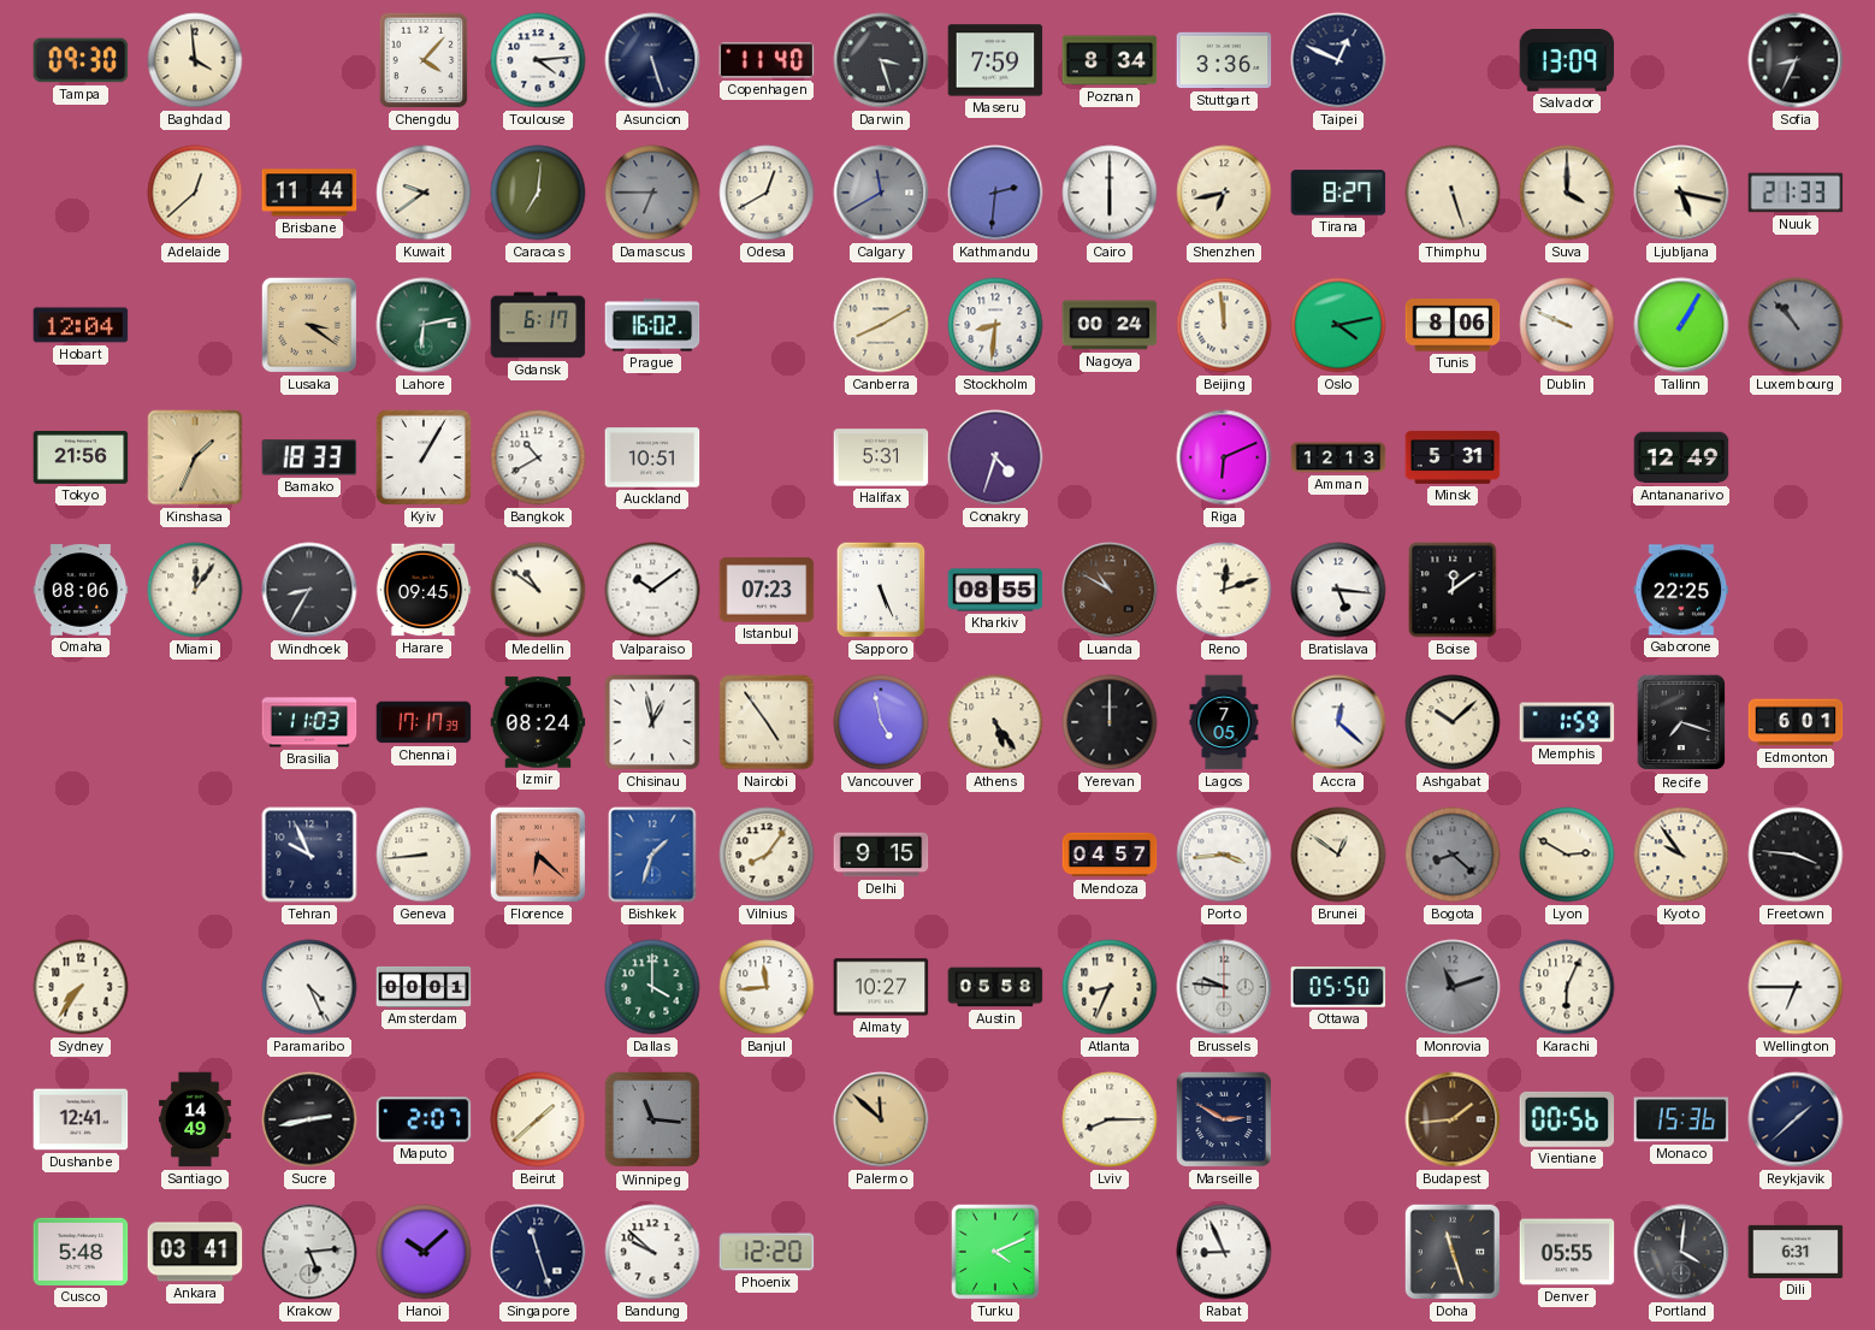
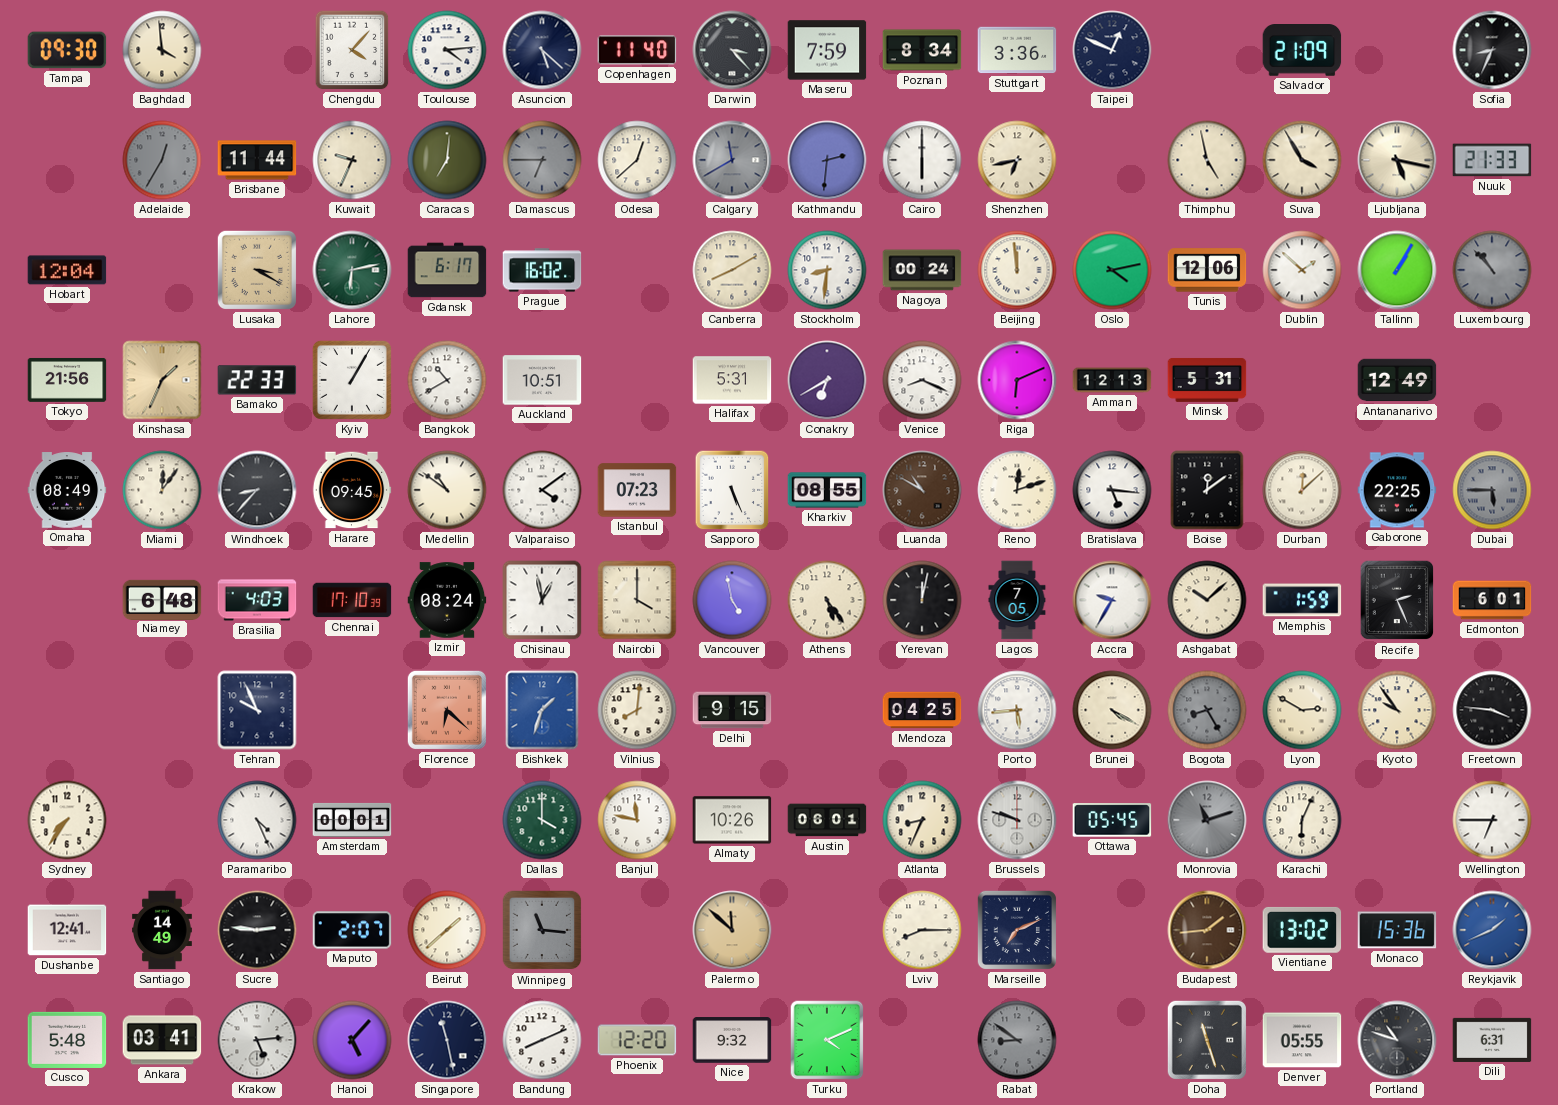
Asuncion: 5:27 -> 5:22 (542, 50)
Darwin: 3:27 -> 3:23 (732, 50)
Salvador: 13:09 -> 21:09 (1302, 51)
Adelaide: 12:38 -> 12:35 (162, 160)
Adelaide dial: cream -> grey (162, 160)
Kuwait: 9:39 -> 9:34 (352, 160)
Odesa: 12:40 -> 12:38 (637, 160)
Tirana: 8:27 -> none (1338, 193)
Thimphu: 5:27 -> 4:58 (1207, 160)
Suva: 4:00 -> 3:55 (1302, 160)
Lusaka: 3:21 -> 3:20 (257, 270)
Tunis: 8:06 -> 12:06 (1207, 270)
Dublin: 9:49 -> 1:52 (1302, 270)
Bamako: 18:33 -> 22:33 (257, 380)
Conakry: 4:33 -> 6:40 (827, 380)
Venice: none -> 8:19 (922, 380)
Omaha: 08:06 -> 08:49 (67, 490)
Windhoek: 8:35 -> 8:37 (257, 490)
Valparaiso: 10:09 -> 4:09 (542, 490)
Durban: none -> 12:08 (1302, 490)
Dubai: none -> 5:45 (1492, 490)
Niamey: none -> 6:48 (162, 599)
Brasilia: 11:03 -> 4:03 (257, 600)
Chennai: 17:17 -> 17:10 (352, 600)
Nairobi: 4:54 -> 4:00 (637, 600)
Yerevan: 12:00 -> 12:02 (922, 600)
Accra: 12:22 -> 9:35 (1112, 600)
Recife: 7:18 -> 2:26 (1397, 600)
Geneva: 8:44 -> none (424, 855)
Vilnius: 8:06 -> 8:01 (637, 710)
Mendoza: 04:57 -> 04:25 (922, 710)
Porto: 3:44 -> 5:44 (1017, 710)
Brunei: 12:51 -> 4:20 (1112, 710)
Bogota: 8:22 -> 8:25 (1207, 710)
Banjul: 11:44 -> 11:47 (637, 820)
Almaty: 10:27 -> 10:26 (732, 820)
Austin: 05:58 -> 06:01 (827, 820)
Brussels: 9:46 -> 9:48 (1017, 820)
Ottawa: 05:50 -> 05:45 (1112, 820)
Sucre: 2:43 -> 2:46 (257, 930)
Marseille: 2:50 -> 7:11 (1017, 930)
Vientiane: 00:56 -> 13:02 (1302, 930)
Reykjavik: 1:38 -> 1:41 (1492, 930)
Reykjavik dial: navy -> blue (1492, 930)
Hanoi: 10:08 -> 5:07 (352, 1040)
Singapore: 11:27 -> 11:28 (447, 1040)
Bandung: 9:52 -> 8:11 (542, 1040)
Nice: none -> 9:32 (732, 1040)
Rabat: 8:56 -> 8:51 (1017, 1040)
Rabat dial: white -> grey (1017, 1040)
Portland: 4:01 -> 10:48 (1397, 1040)
